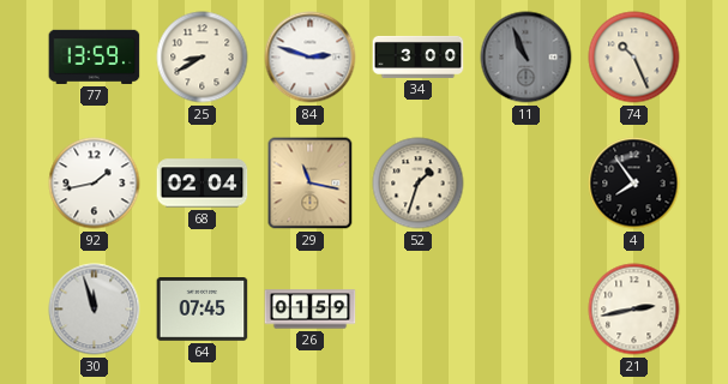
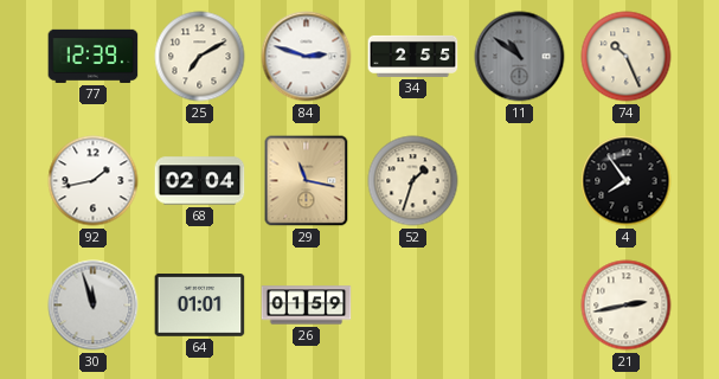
77: 13:59 -> 12:39 (94, 56)
25: 8:40 -> 7:10 (200, 57)
34: 3:00 -> 2:55 (413, 56)
11: 10:56 -> 10:51 (520, 57)
64: 07:45 -> 01:01 (200, 306)
